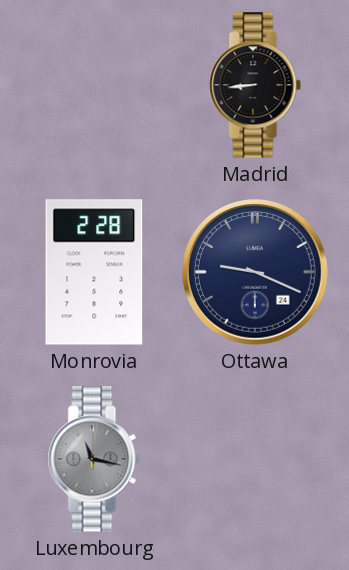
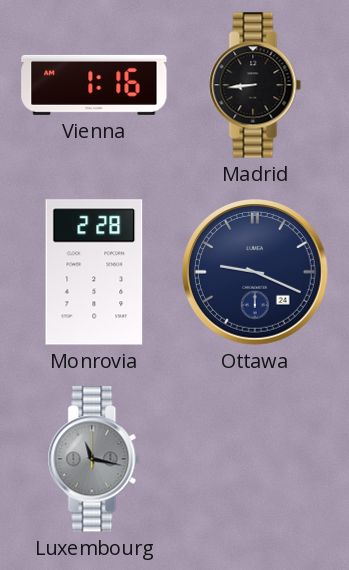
Vienna: none -> 1:16 (94, 85)
